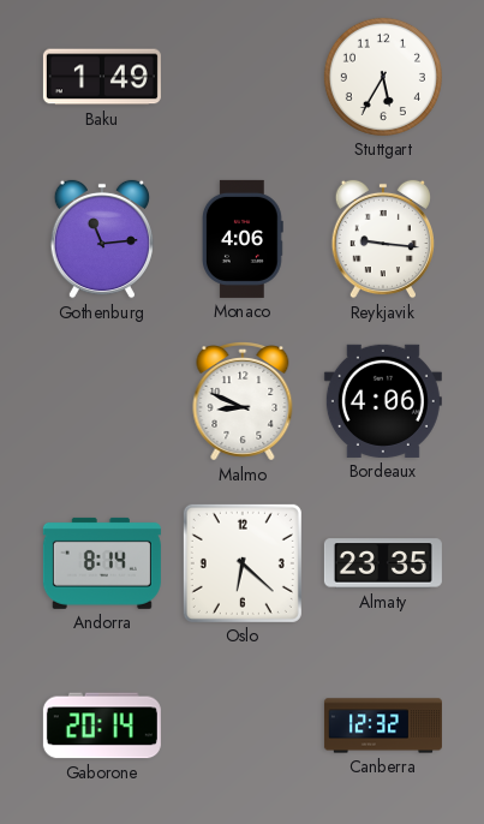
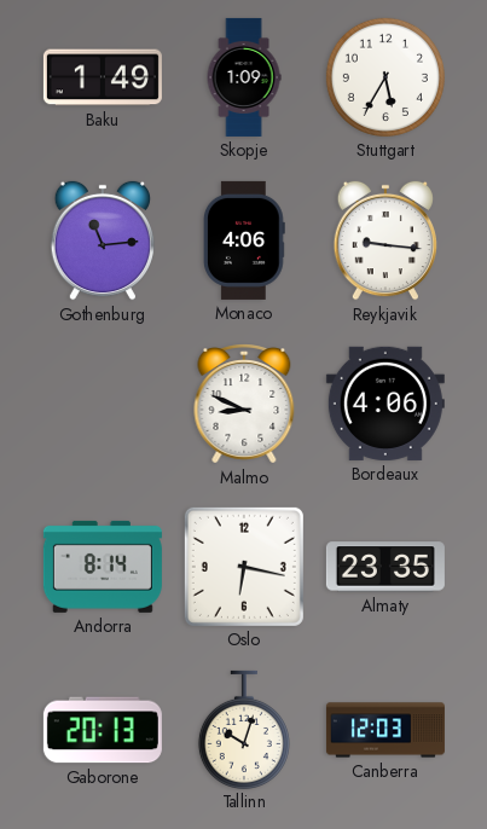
Skopje: none -> 1:09 (244, 77)
Oslo: 6:22 -> 6:17 (244, 567)
Gaborone: 20:14 -> 20:13 (103, 730)
Tallinn: none -> 10:03 (244, 729)
Canberra: 12:32 -> 12:03 (385, 730)
